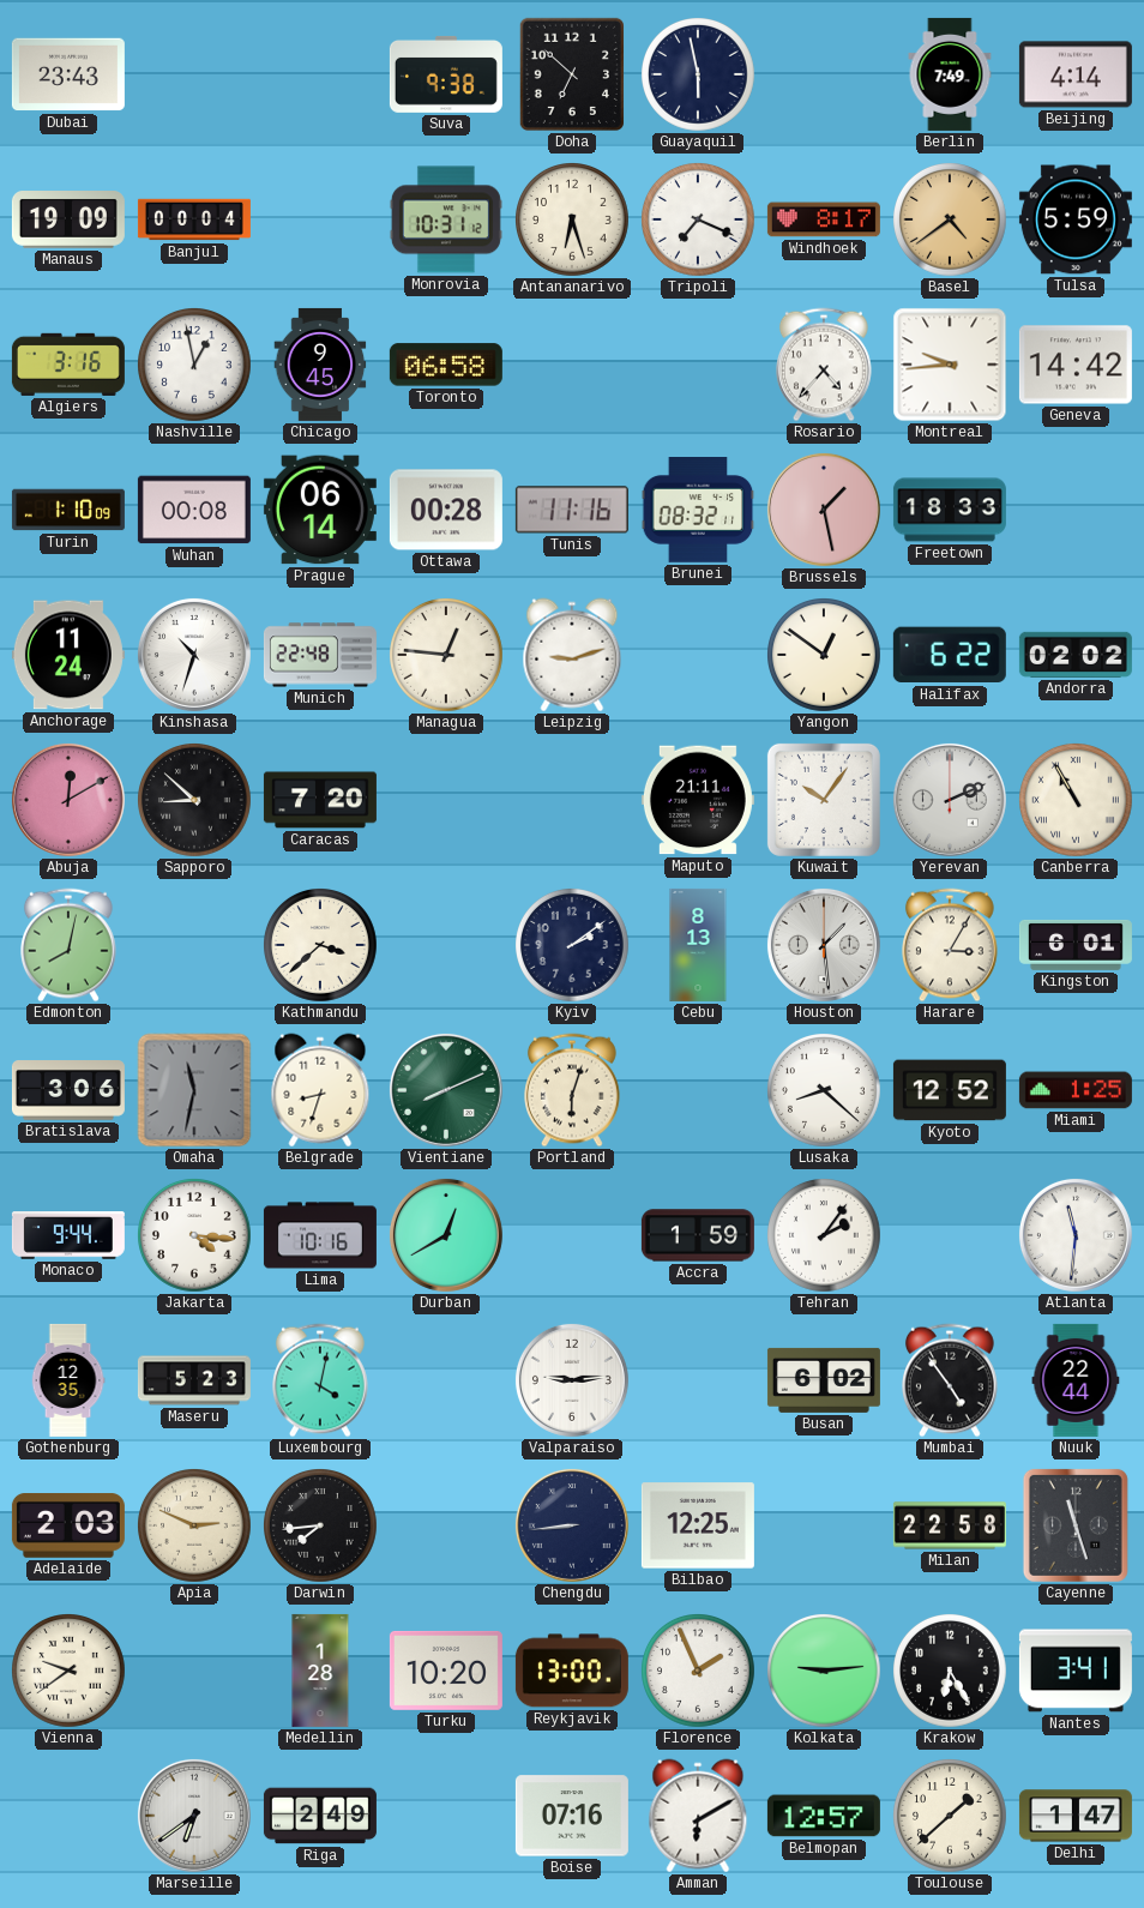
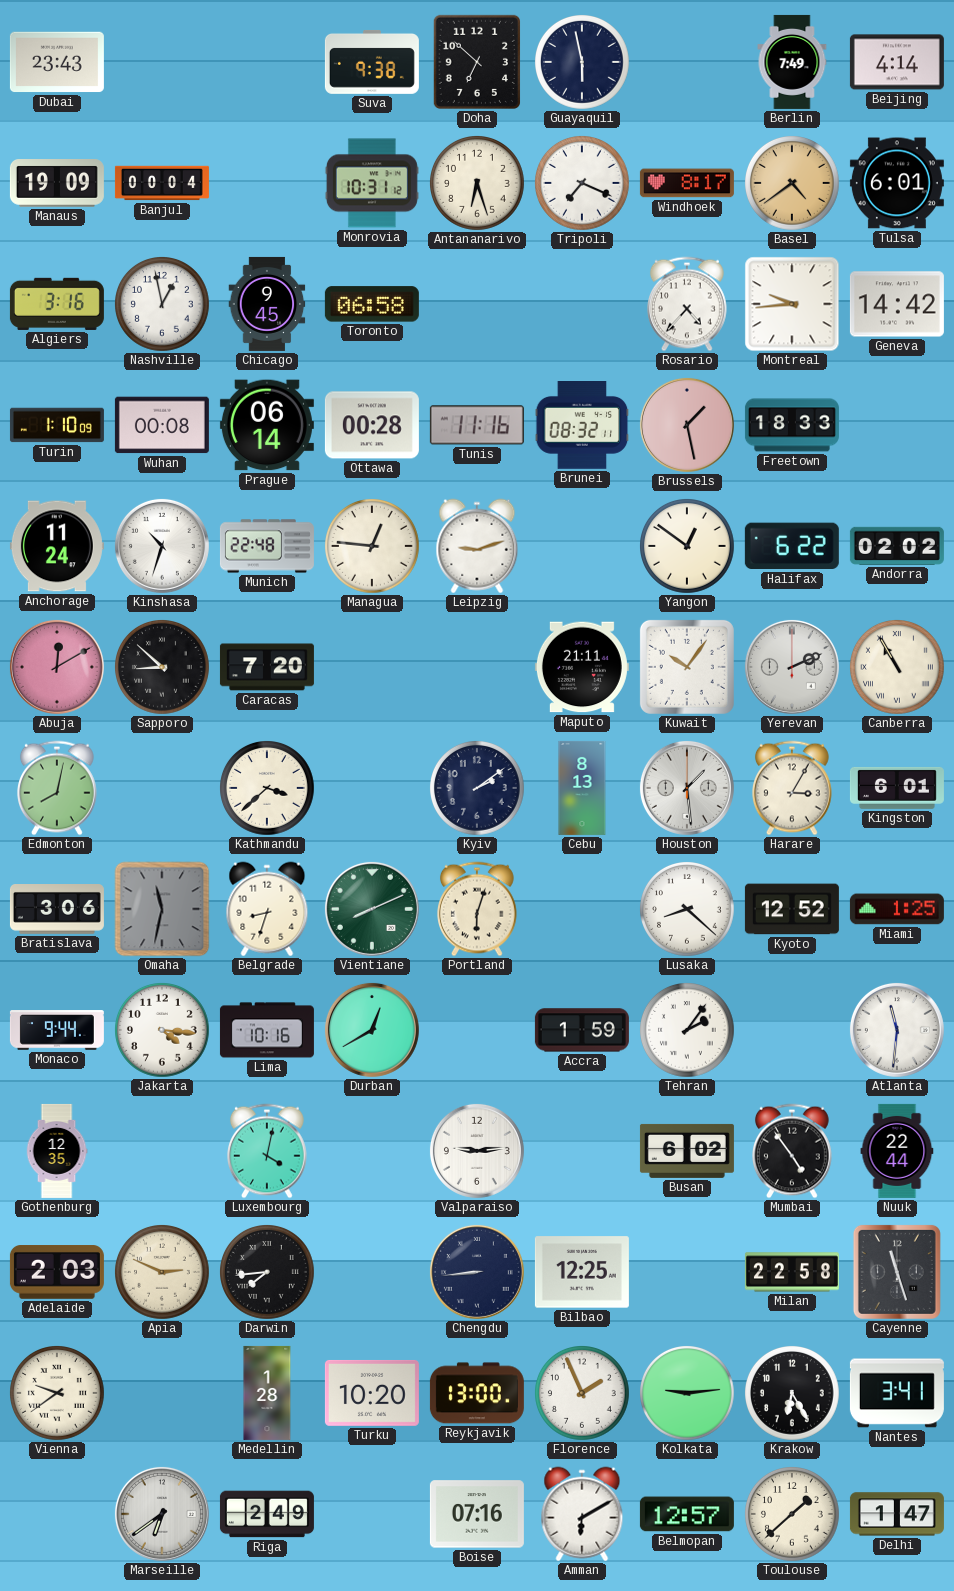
Tulsa: 5:59 -> 6:01 (897, 183)
Maseru: 5:23 -> none (194, 1380)
